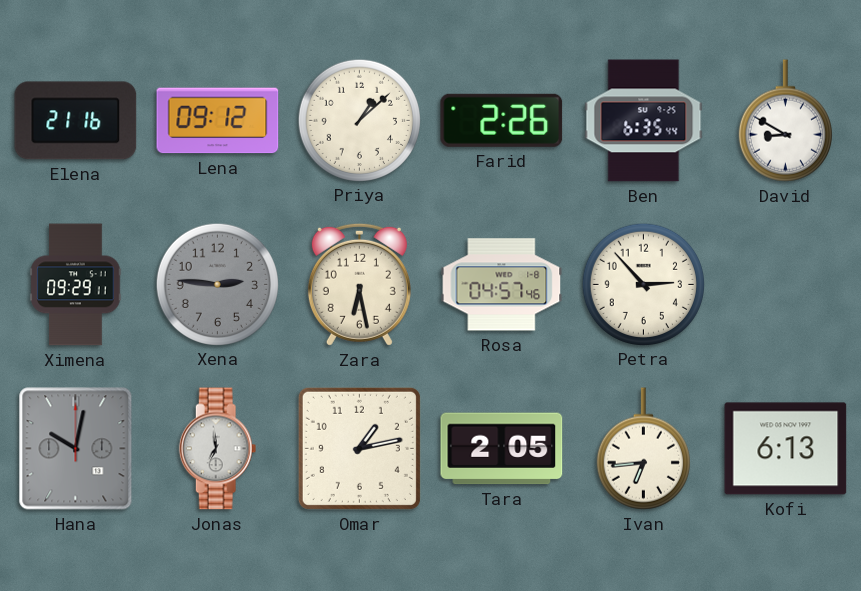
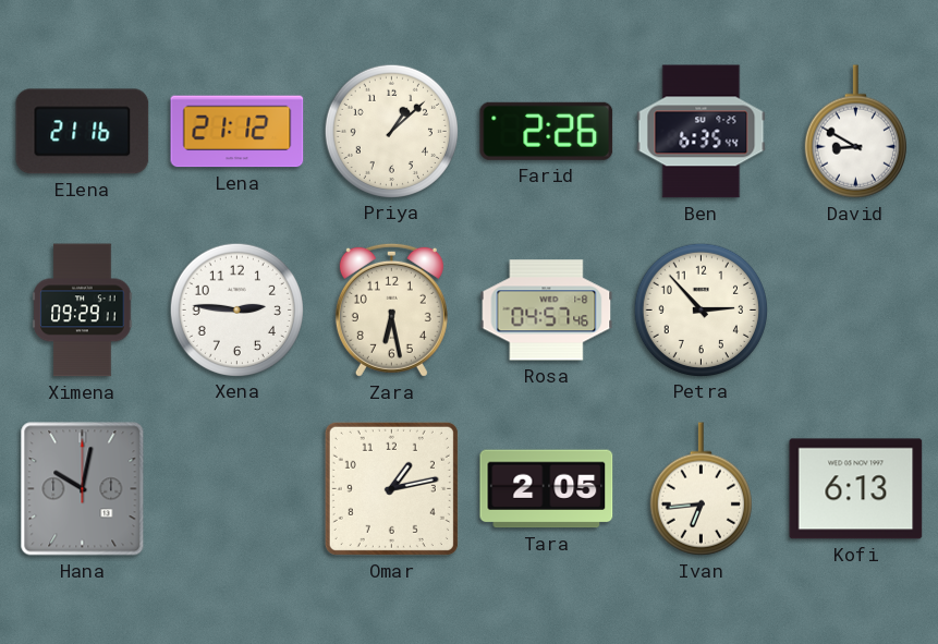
Lena: 09:12 -> 21:12 (237, 132)
Xena dial: grey -> white (236, 309)
Jonas: 6:59 -> none (218, 449)
